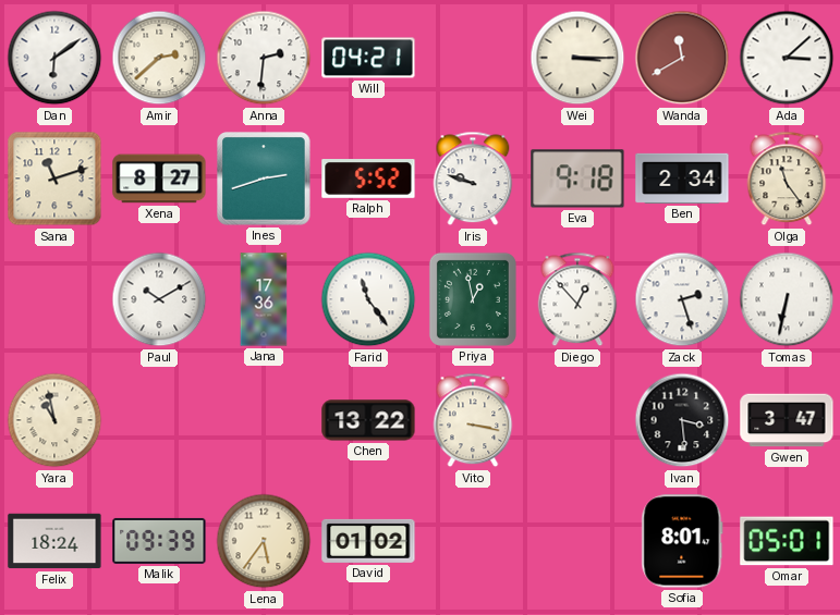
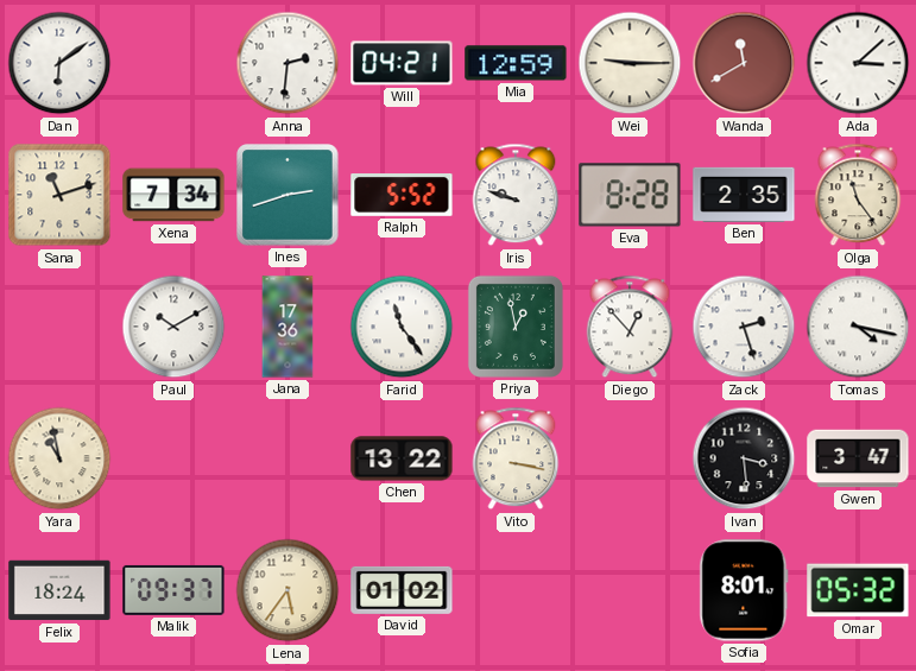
Amir: 2:38 -> none (159, 58)
Mia: none -> 12:59 (516, 63)
Wei: 3:15 -> 9:15 (630, 63)
Xena: 8:27 -> 7:34 (173, 195)
Eva: 9:18 -> 8:28 (630, 195)
Ben: 2:34 -> 2:35 (744, 195)
Tomas: 6:32 -> 4:17 (858, 327)
Malik: 09:39 -> 09:37 (173, 590)
Omar: 05:01 -> 05:32 (858, 590)
